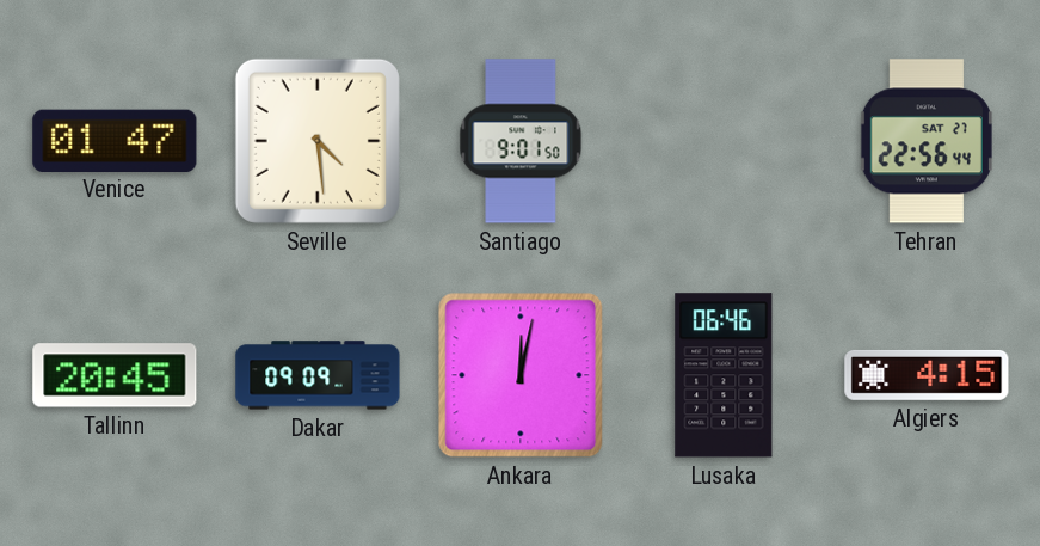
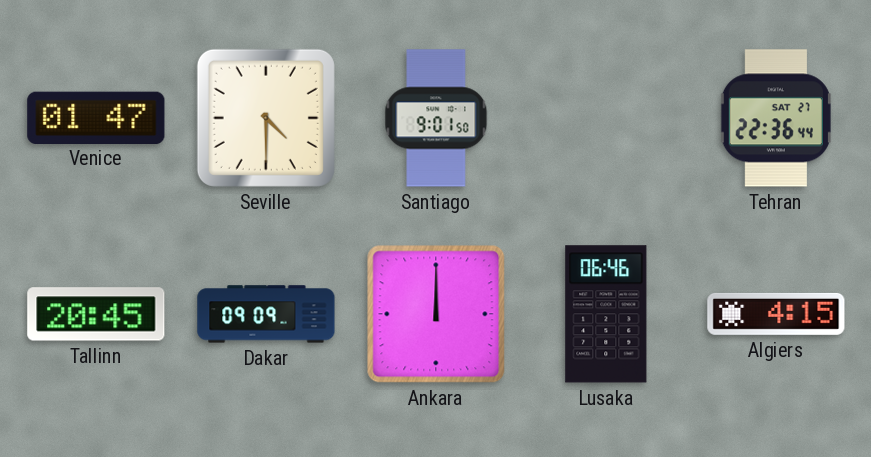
Seville: 4:29 -> 4:30 (266, 118)
Tehran: 22:56 -> 22:36 (776, 118)
Ankara: 12:02 -> 12:00 (436, 314)
